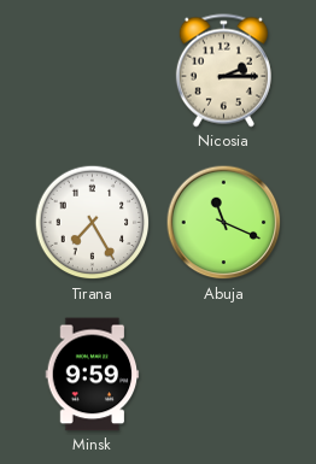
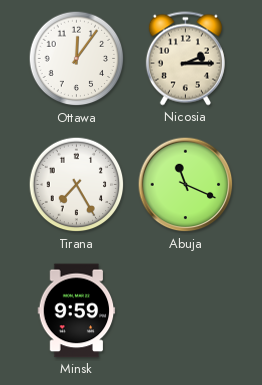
Ottawa: none -> 12:06 (77, 59)
